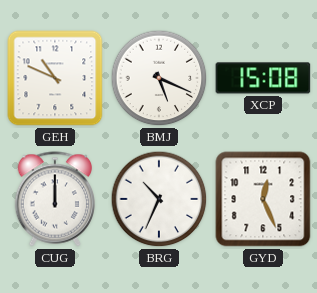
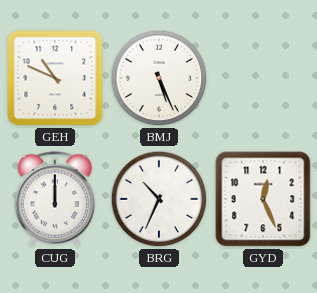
BMJ: 5:19 -> 5:26 (159, 78)
XCP: 15:08 -> none (263, 78)
